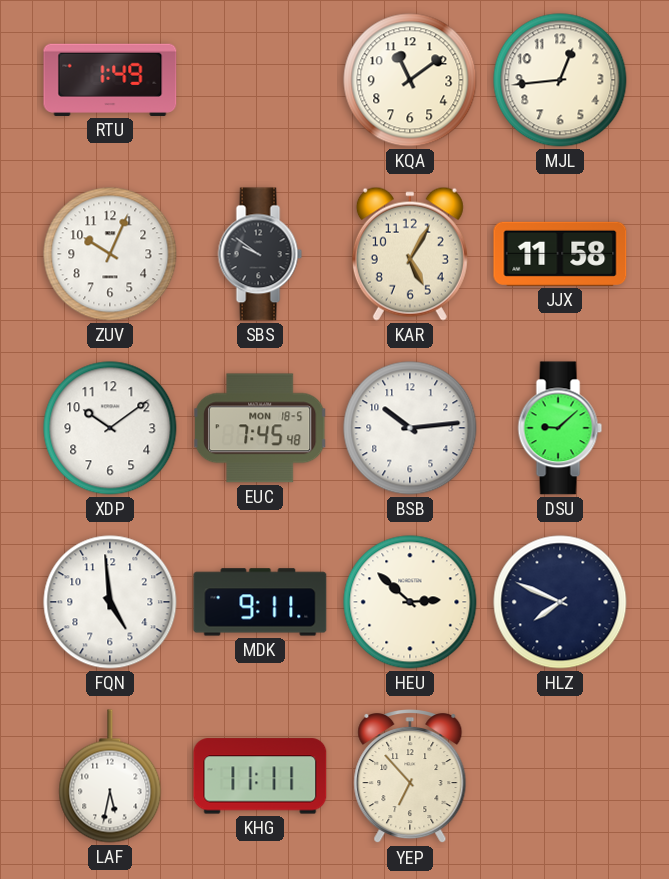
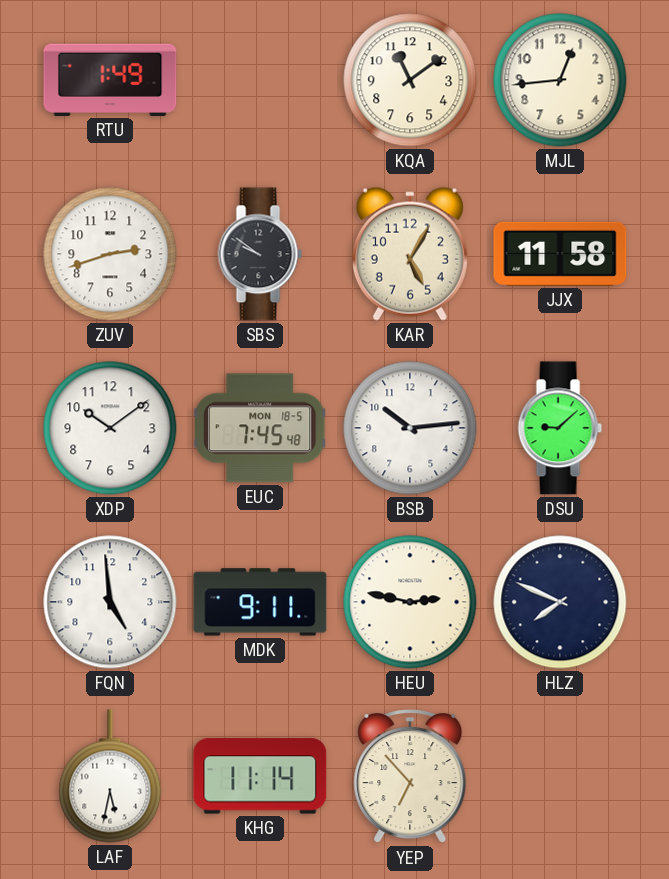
ZUV: 10:04 -> 2:42 (110, 254)
HEU: 2:52 -> 2:47 (410, 602)
KHG: 11:11 -> 11:14 (260, 776)
